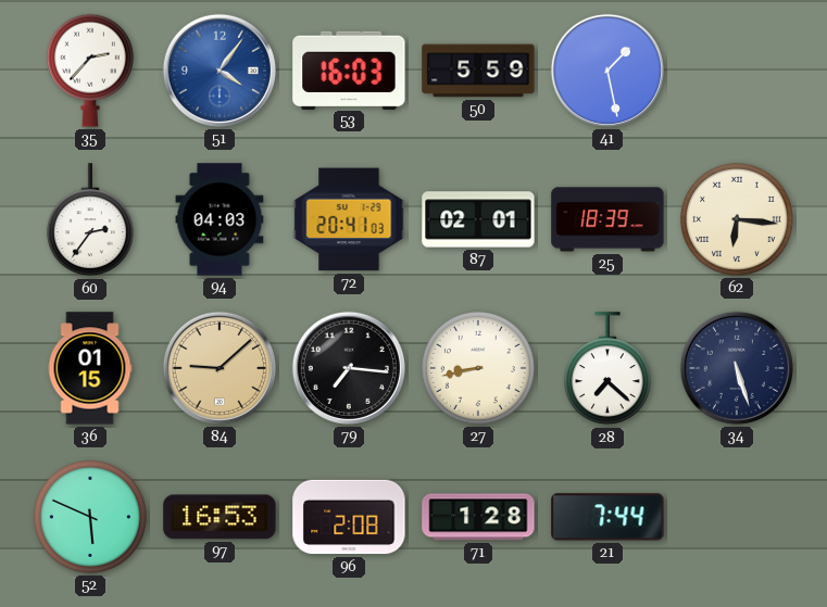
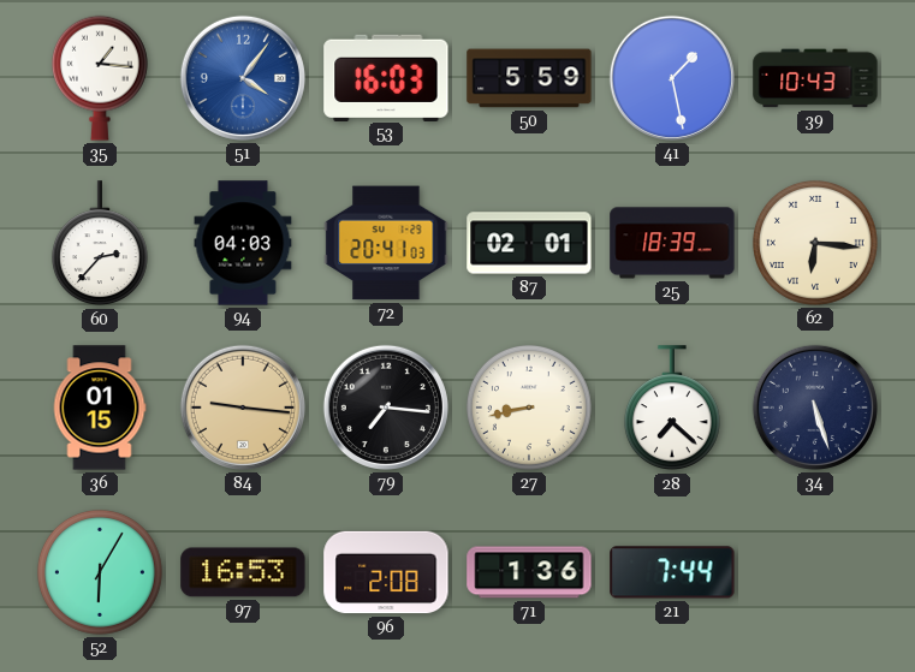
35: 2:37 -> 1:16 (100, 78)
39: none -> 10:43 (815, 78)
60: 2:36 -> 2:37 (100, 244)
84: 9:08 -> 9:16 (243, 408)
52: 5:49 -> 6:05 (100, 572)
71: 1:28 -> 1:36 (529, 572)
